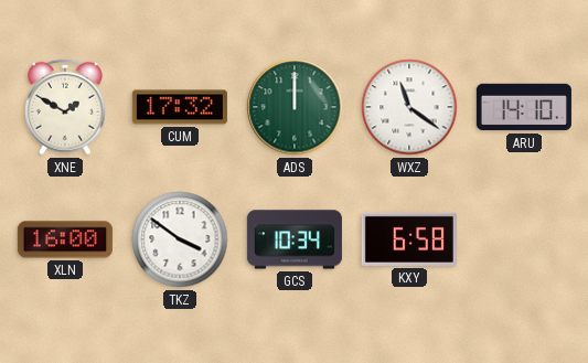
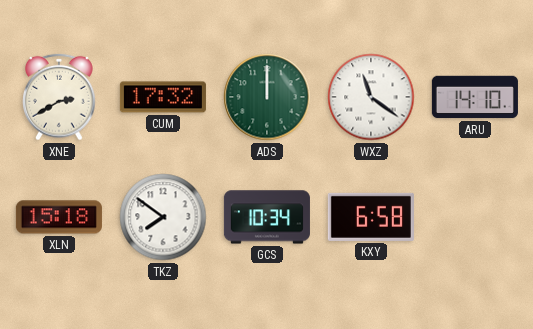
XNE: 1:50 -> 2:40 (59, 97)
XLN: 16:00 -> 15:18 (59, 217)
TKZ: 3:51 -> 7:51 (163, 217)
